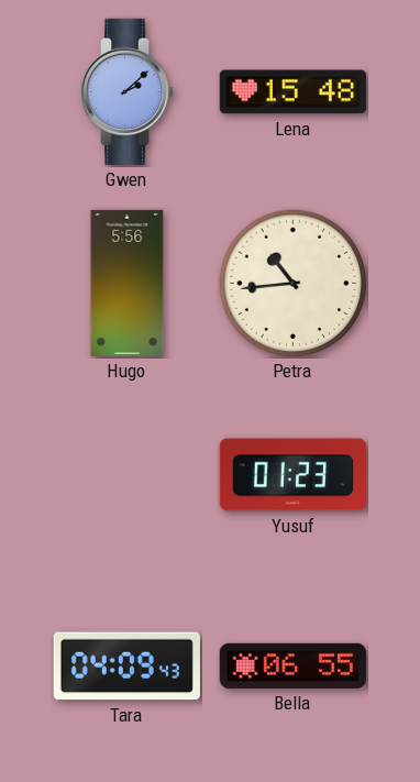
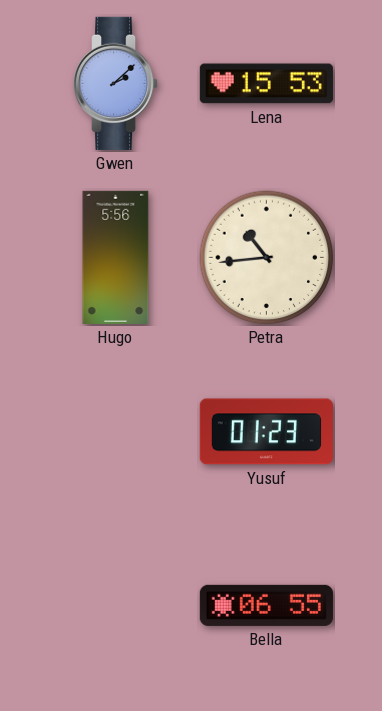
Lena: 15:48 -> 15:53 (266, 84)
Tara: 04:09 -> none (126, 667)
